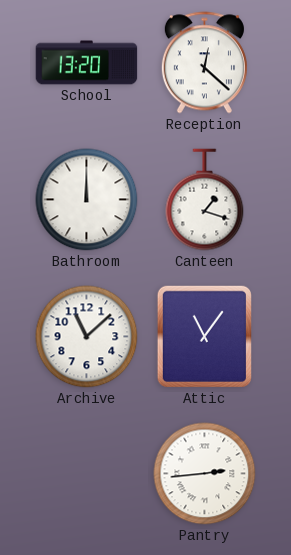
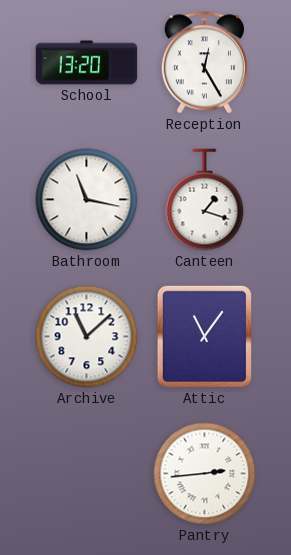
Reception: 12:22 -> 12:25 (204, 63)
Bathroom: 12:00 -> 11:17 (87, 200)
